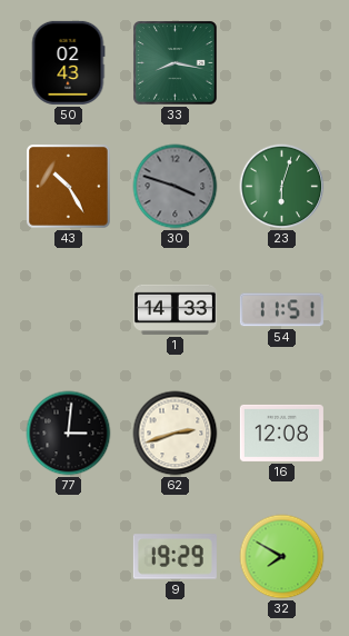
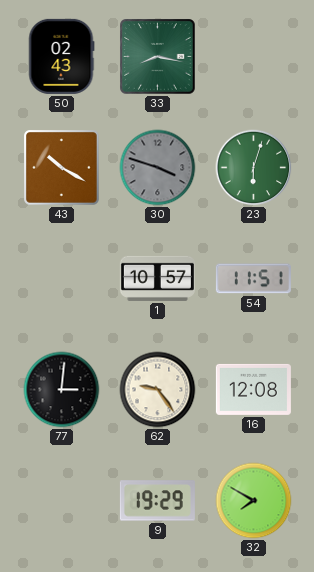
43: 10:25 -> 10:20 (62, 168)
1: 14:33 -> 10:57 (157, 278)
62: 2:42 -> 9:24 (158, 390)
